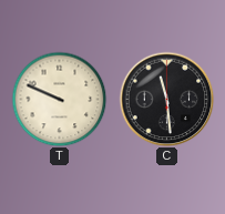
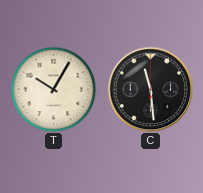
T: 9:49 -> 10:05 (53, 89)
